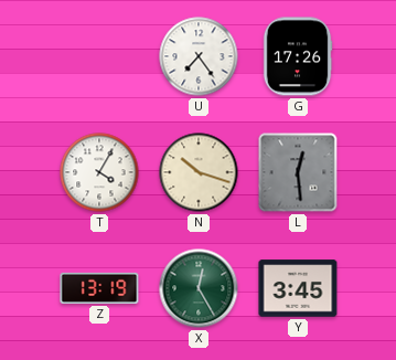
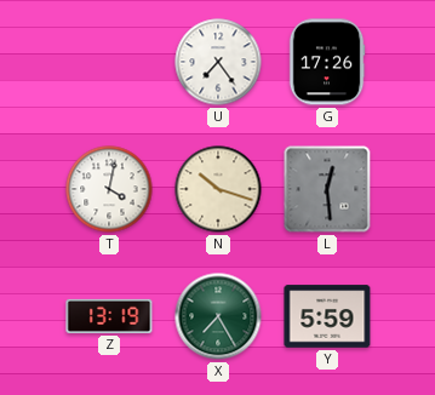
T: 4:05 -> 4:02 (109, 189)
X: 12:25 -> 7:25 (218, 316)
Y: 3:45 -> 5:59 (327, 316)
